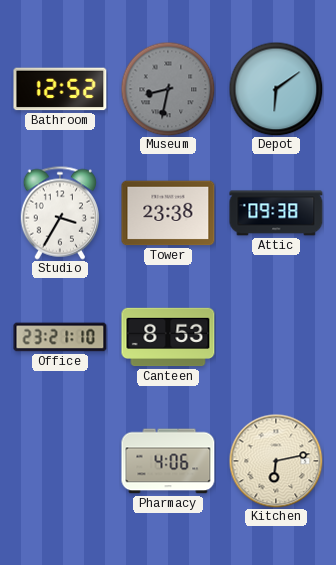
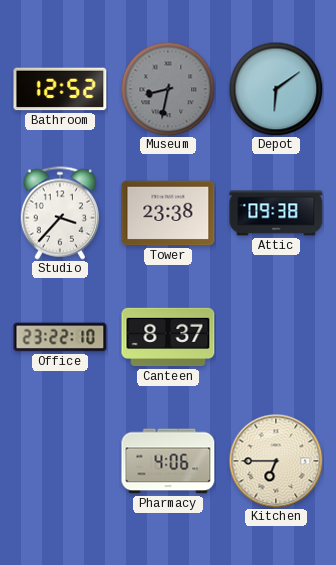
Studio: 3:35 -> 3:37 (60, 213)
Office: 23:21 -> 23:22 (60, 337)
Canteen: 8:53 -> 8:37 (168, 337)
Kitchen: 6:13 -> 6:45 (276, 461)
